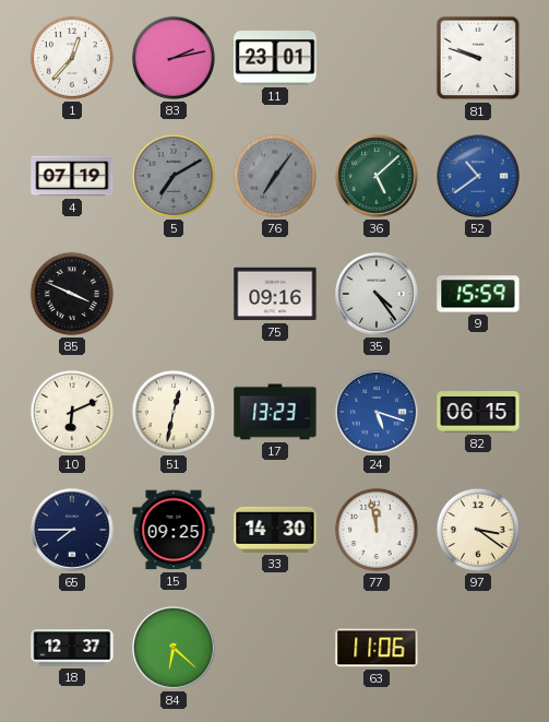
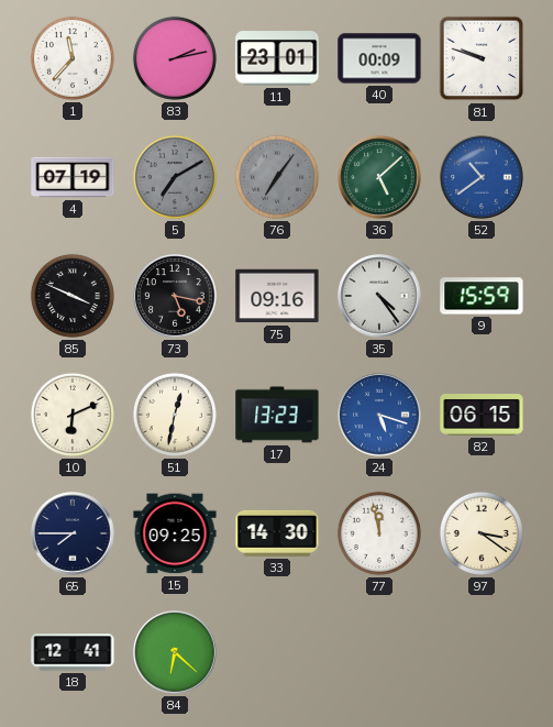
1: 12:37 -> 11:37 (73, 58)
40: none -> 00:09 (379, 58)
73: none -> 5:17 (175, 296)
18: 12:37 -> 12:41 (73, 652)
63: 11:06 -> none (377, 648)
